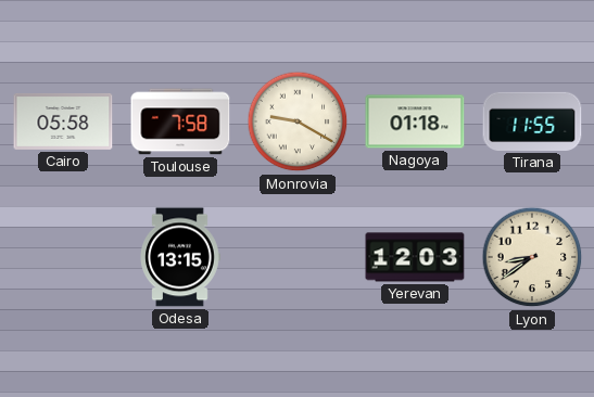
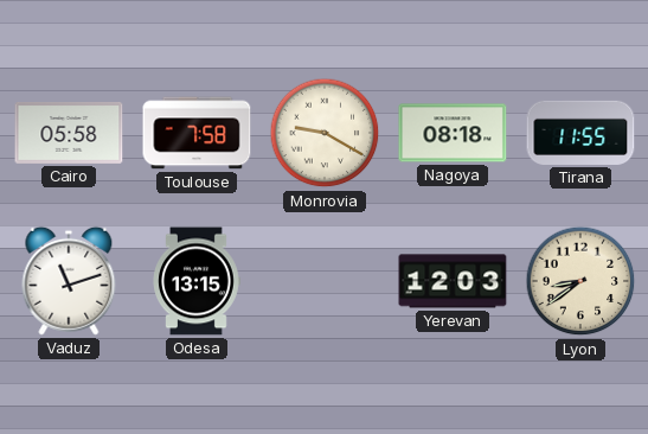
Nagoya: 01:18 -> 08:18 (453, 133)
Vaduz: none -> 11:12 (69, 281)
